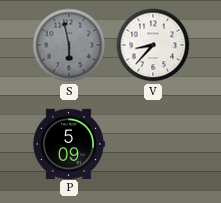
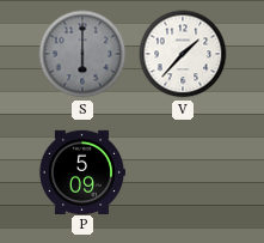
S: 5:58 -> 6:00 (82, 54)
V: 8:37 -> 1:37 (183, 54)
